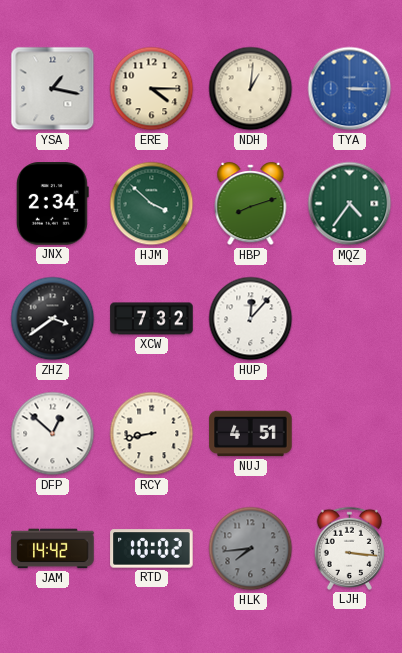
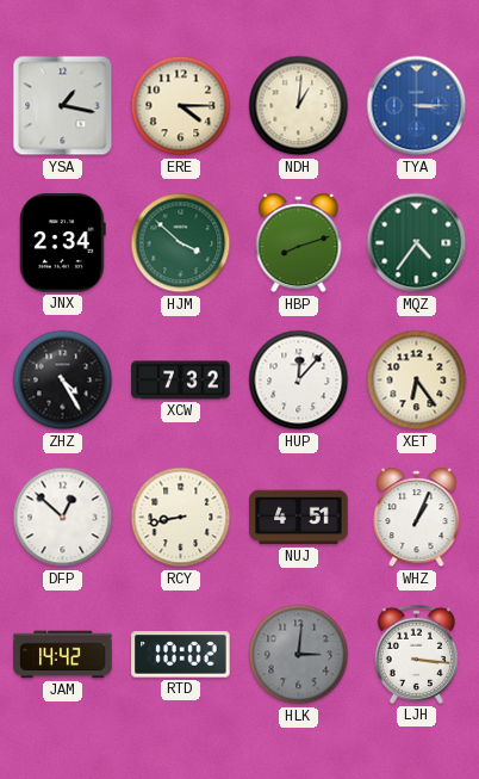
ZHZ: 3:39 -> 4:25 (63, 381)
XET: none -> 6:24 (417, 381)
WHZ: none -> 1:04 (417, 518)
HLK: 7:44 -> 3:01 (299, 655)
